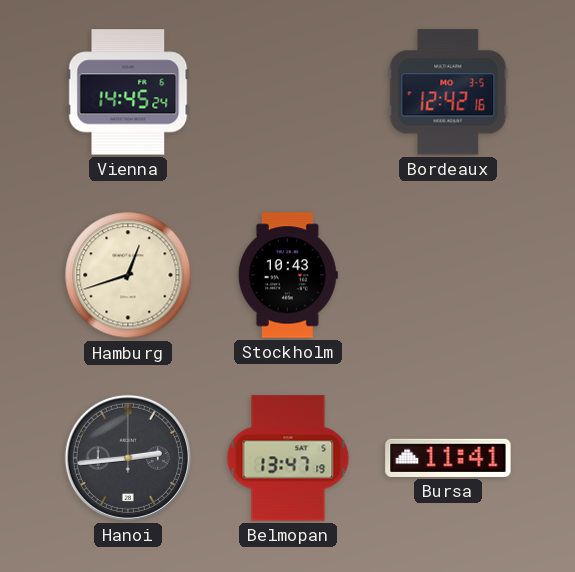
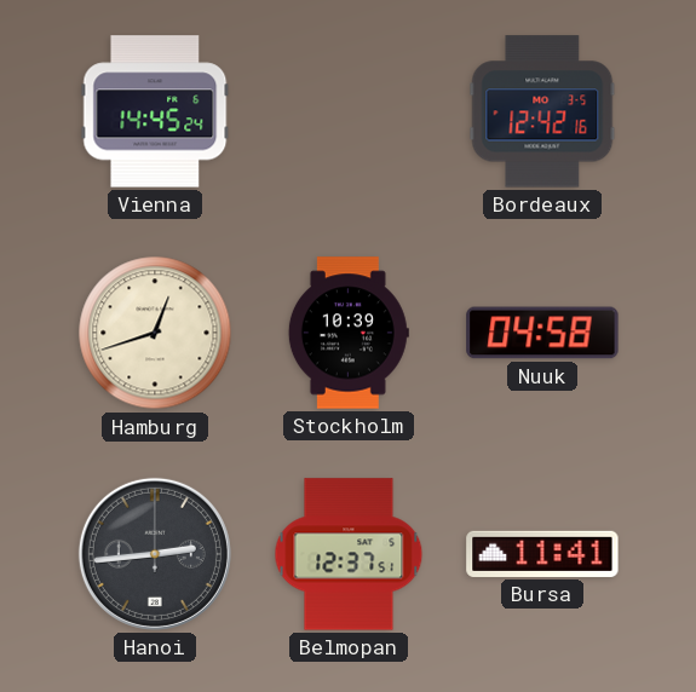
Stockholm: 10:43 -> 10:39 (349, 333)
Nuuk: none -> 04:58 (542, 333)
Belmopan: 13:47 -> 12:37 (349, 554)
